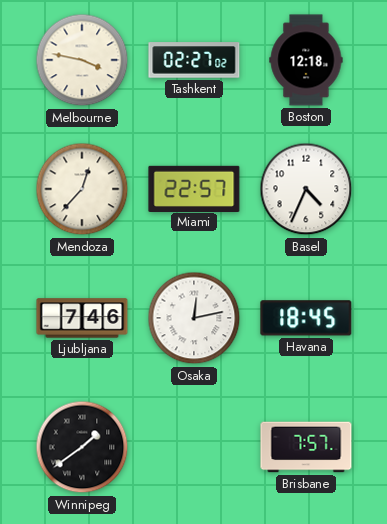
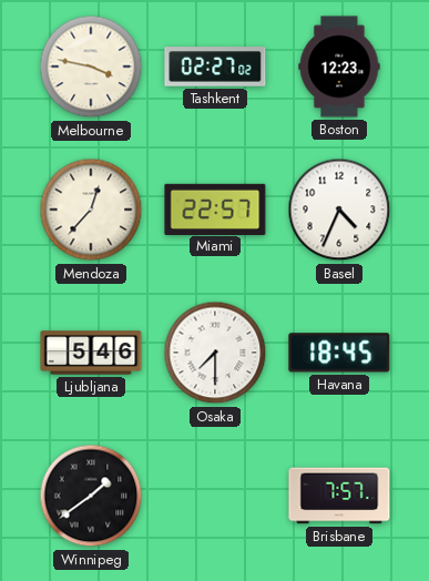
Boston: 12:18 -> 12:23 (339, 67)
Ljubljana: 7:46 -> 5:46 (91, 353)
Osaka: 12:13 -> 7:30 (215, 353)
